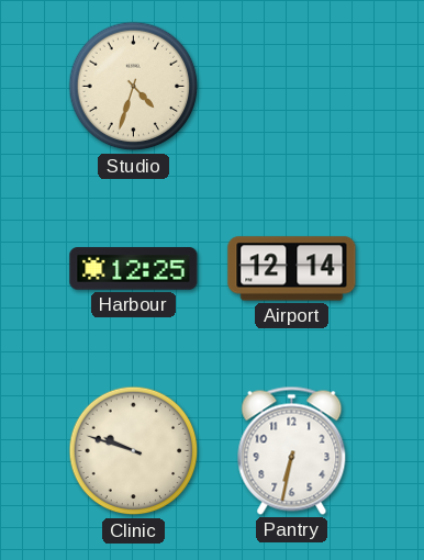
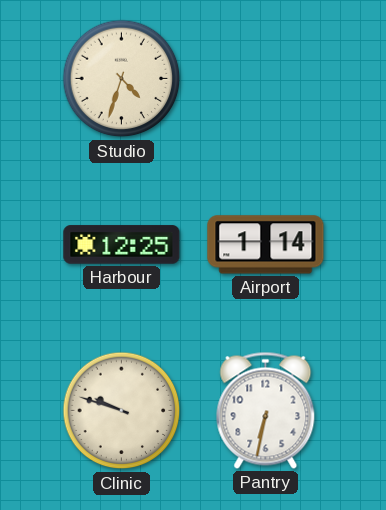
Airport: 12:14 -> 1:14 (266, 245)
